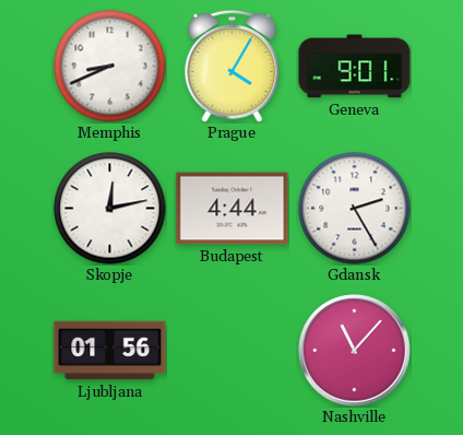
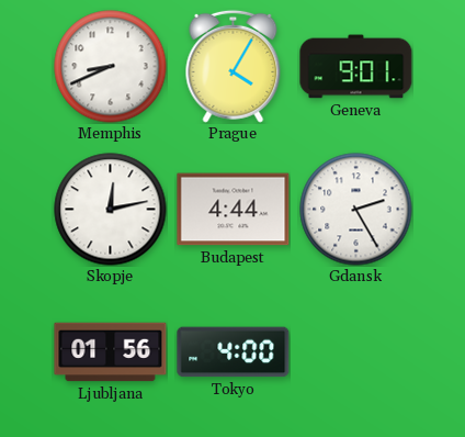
Tokyo: none -> 4:00 (234, 352)
Nashville: 11:07 -> none (355, 351)
